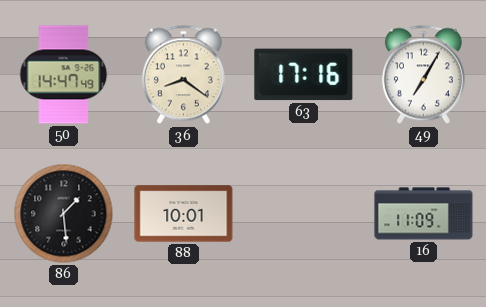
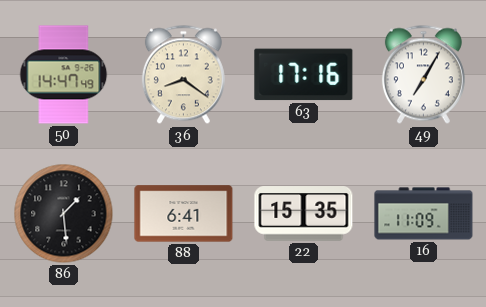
88: 10:01 -> 6:41 (184, 214)
22: none -> 15:35 (304, 214)
